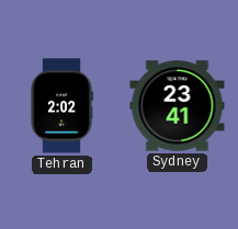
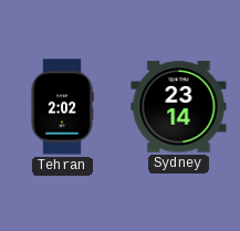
Sydney: 23:41 -> 23:14 (179, 107)
